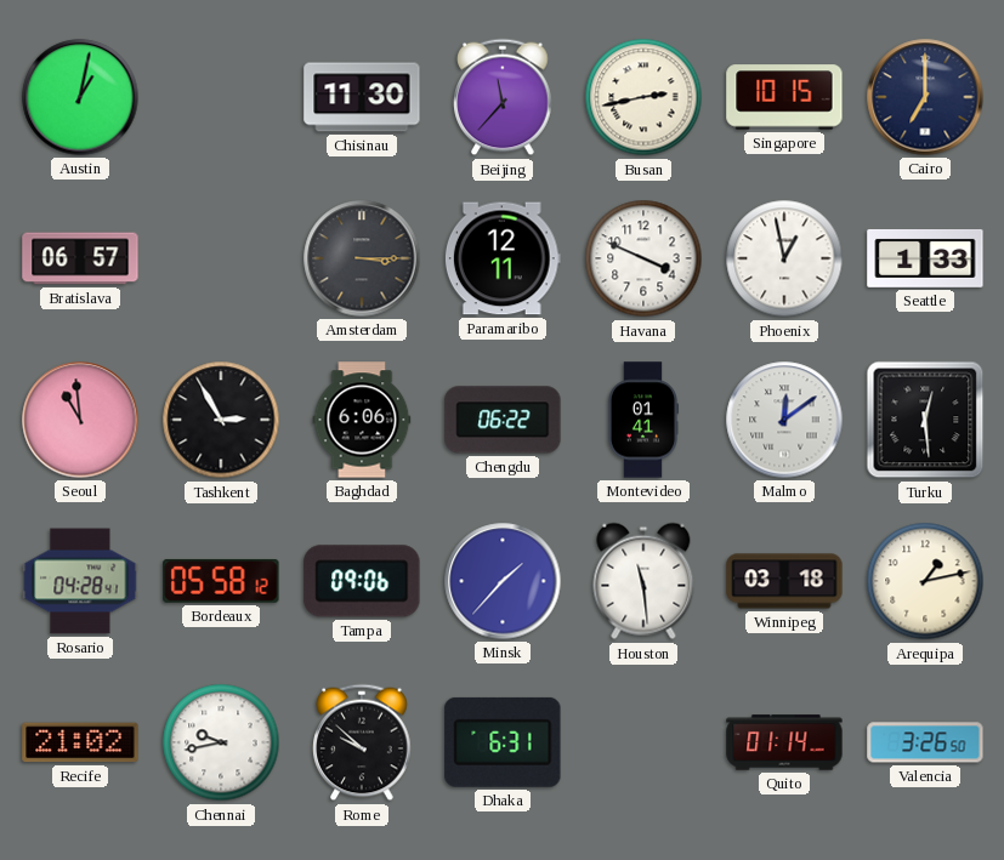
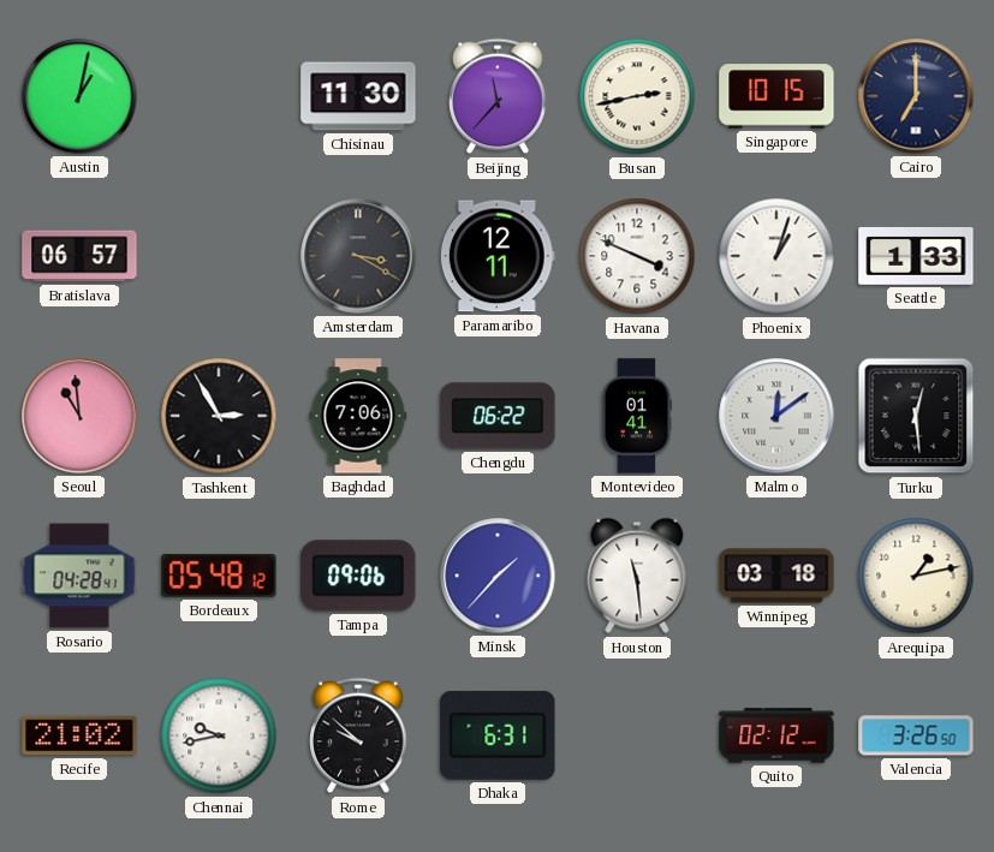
Amsterdam: 3:15 -> 3:20 (358, 256)
Phoenix: 12:58 -> 1:03 (776, 256)
Baghdad: 6:06 -> 7:06 (358, 416)
Bordeaux: 05:58 -> 05:48 (219, 576)
Quito: 01:14 -> 02:12 (776, 735)
